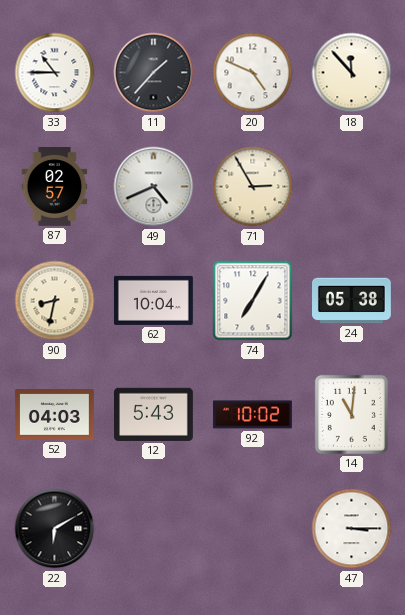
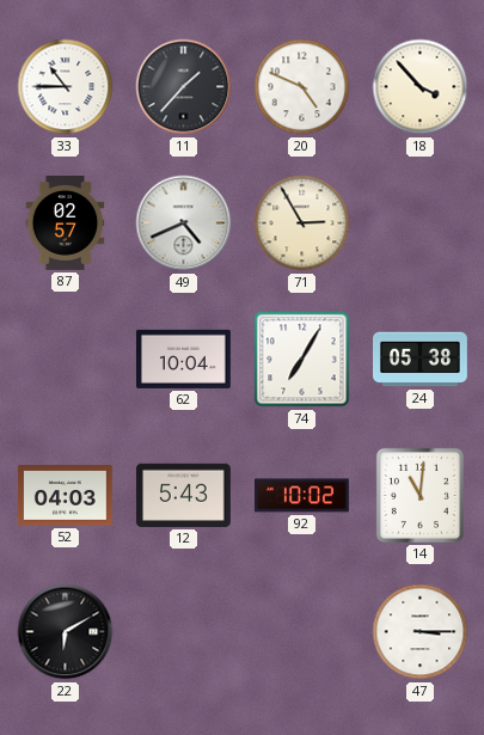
18: 11:53 -> 3:53 (421, 87)
90: 8:32 -> none (55, 301)
